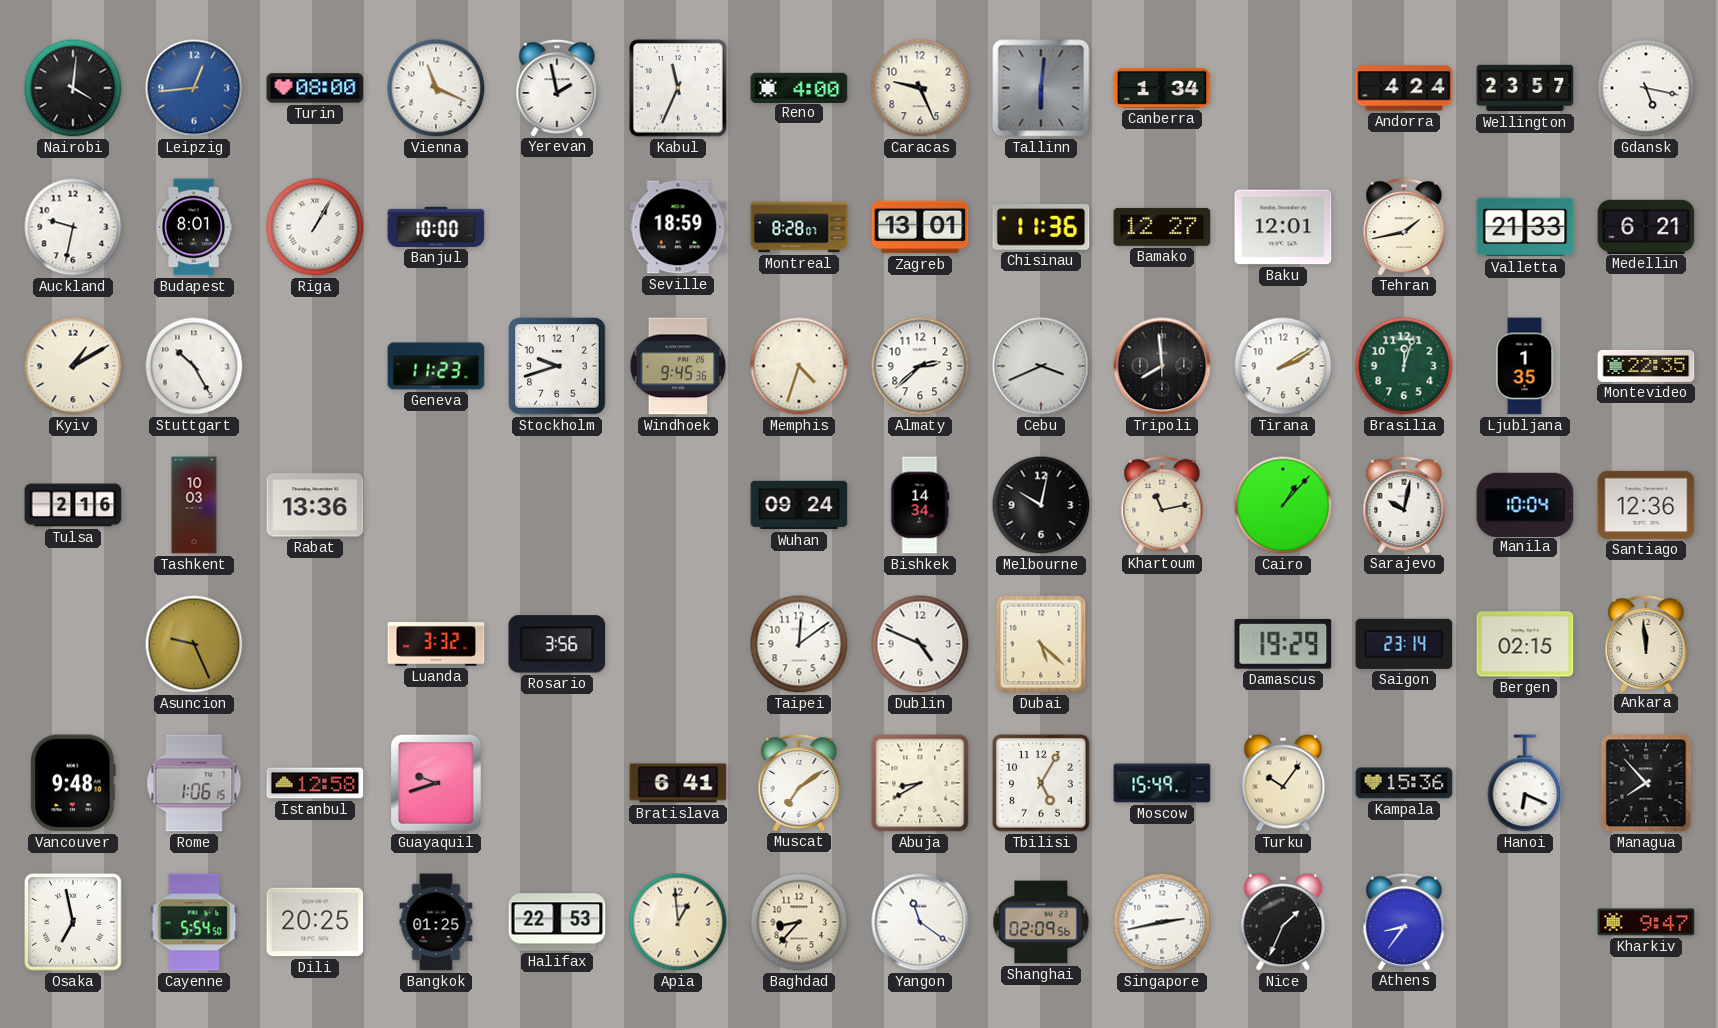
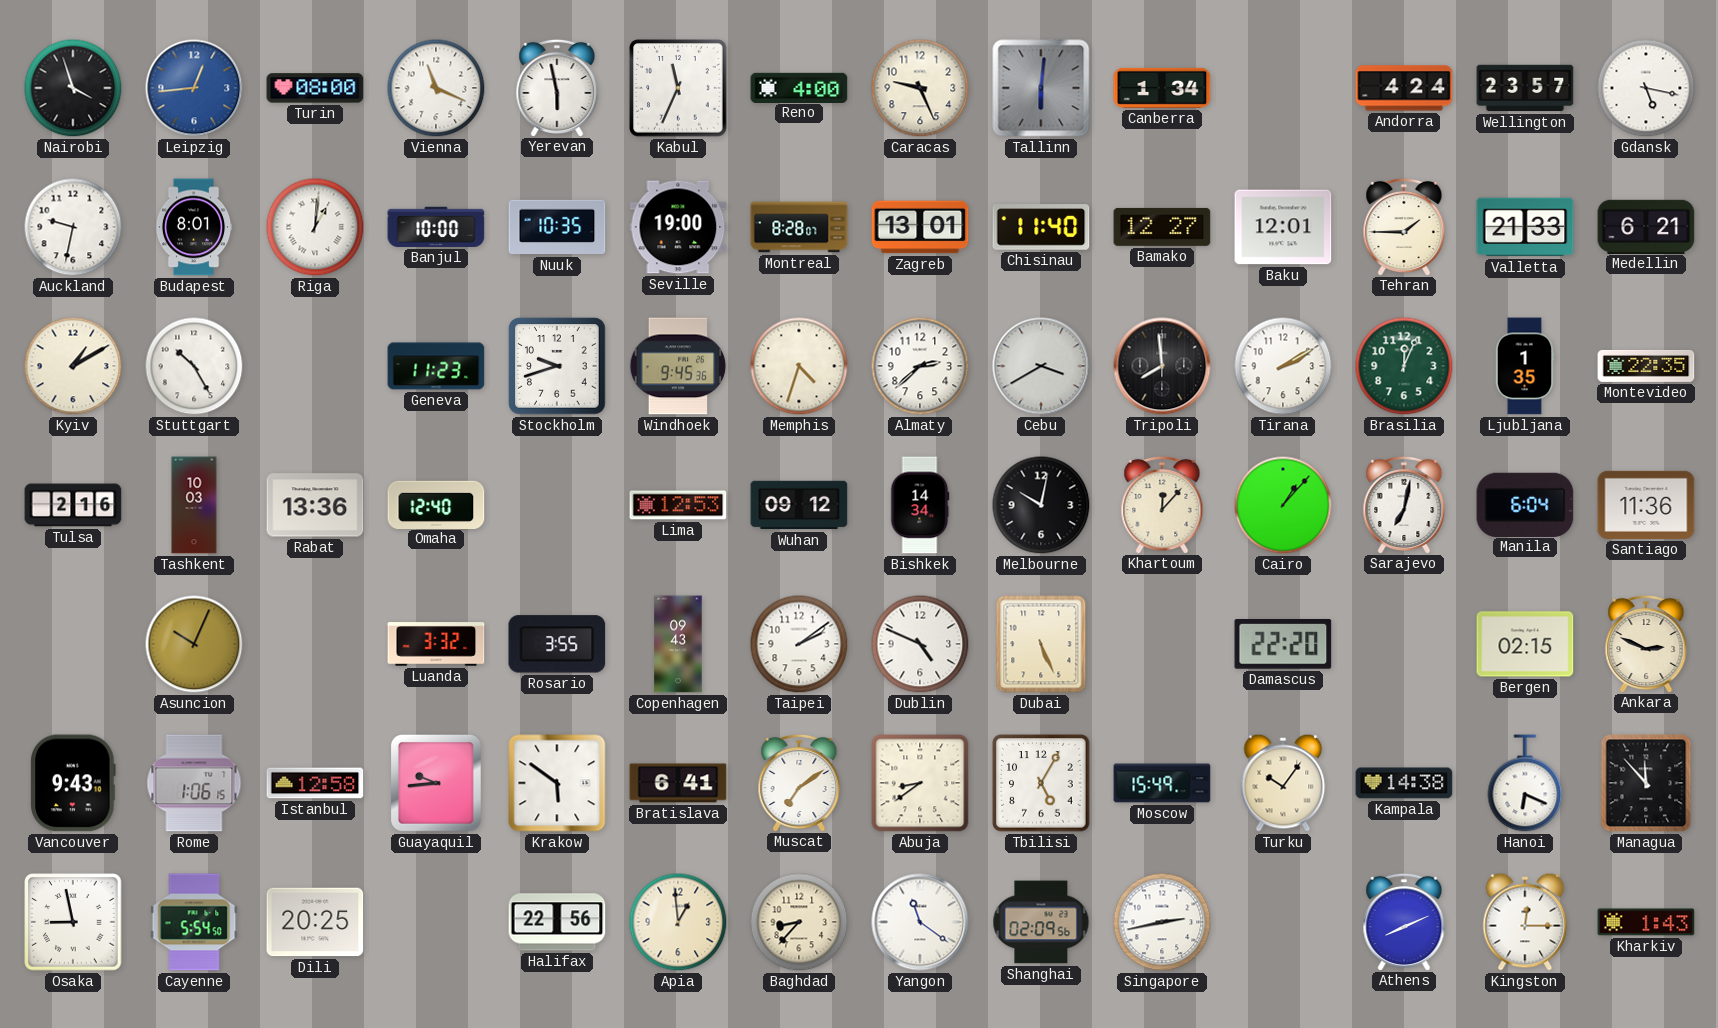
Nairobi: 4:01 -> 3:57 (73, 88)
Yerevan: 1:58 -> 5:58 (557, 87)
Riga: 1:05 -> 1:01 (315, 227)
Nuuk: none -> 10:35 (557, 227)
Seville: 18:59 -> 19:00 (678, 227)
Chisinau: 11:36 -> 11:40 (1041, 227)
Tehran: 1:43 -> 1:45 (1404, 226)
Cebu: 3:41 -> 3:40 (1041, 366)
Brasilia: 12:03 -> 12:04 (1404, 366)
Omaha: none -> 12:40 (436, 504)
Lima: none -> 12:53 (678, 505)
Wuhan: 09:24 -> 09:12 (799, 505)
Khartoum: 11:13 -> 12:07 (1162, 504)
Sarajevo: 10:02 -> 7:02 (1404, 504)
Manila: 10:04 -> 6:04 (1525, 504)
Santiago: 12:36 -> 11:36 (1646, 505)
Asuncion: 9:26 -> 10:04 (194, 644)
Rosario: 3:56 -> 3:55 (557, 644)
Copenhagen: none -> 09:43 (678, 644)
Taipei: 12:09 -> 2:09 (799, 644)
Dubai: 5:22 -> 5:26 (1041, 644)
Damascus: 19:29 -> 22:20 (1283, 645)
Saigon: 23:14 -> none (1404, 644)
Ankara: 11:59 -> 2:49 (1646, 643)
Vancouver: 9:48 -> 9:43 (73, 783)
Guayaquil: 9:42 -> 9:44 (436, 783)
Krakow: none -> 5:51 (557, 783)
Abuja: 8:40 -> 8:39 (920, 783)
Kampala: 15:36 -> 14:38 (1404, 783)
Managua: 7:53 -> 11:53 (1646, 783)
Osaka: 6:58 -> 8:58 (73, 922)
Bangkok: 01:25 -> none (436, 922)
Halifax: 22:53 -> 22:56 (557, 922)
Nice: 1:34 -> none (1283, 922)
Athens: 8:36 -> 8:11 (1404, 921)
Kingston: none -> 12:15 (1525, 922)
Kharkiv: 9:47 -> 1:43 (1646, 922)
